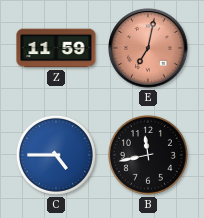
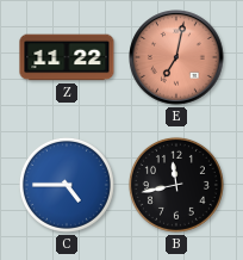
Z: 11:59 -> 11:22 (67, 57)
